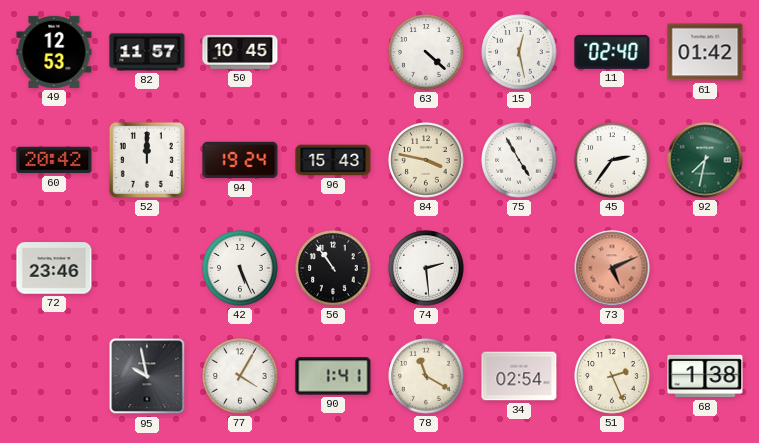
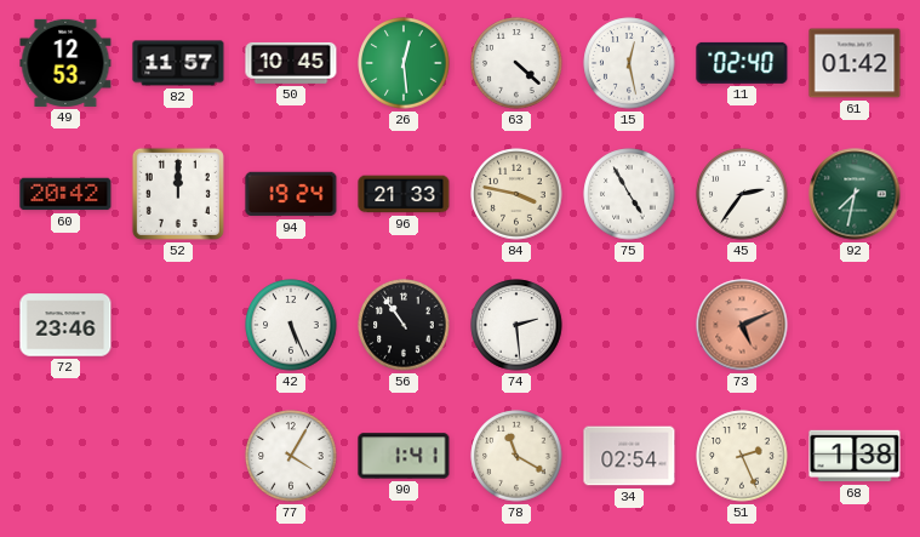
26: none -> 12:29 (404, 63)
96: 15:43 -> 21:33 (404, 194)
95: 9:58 -> none (147, 376)
